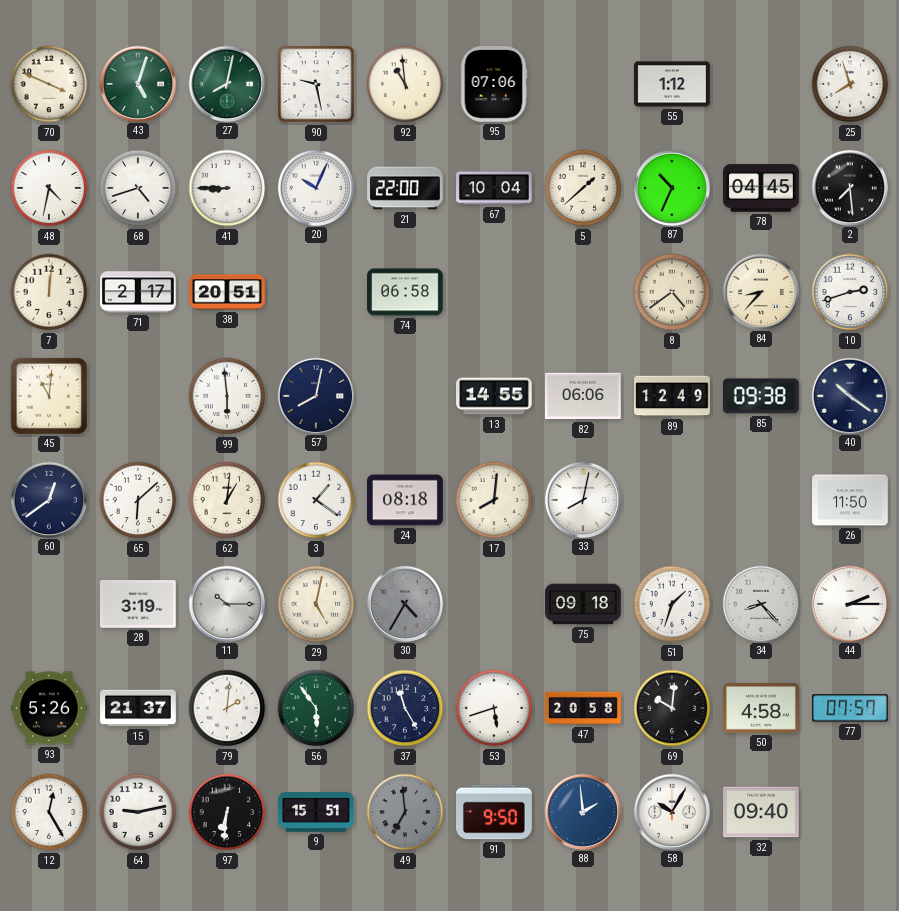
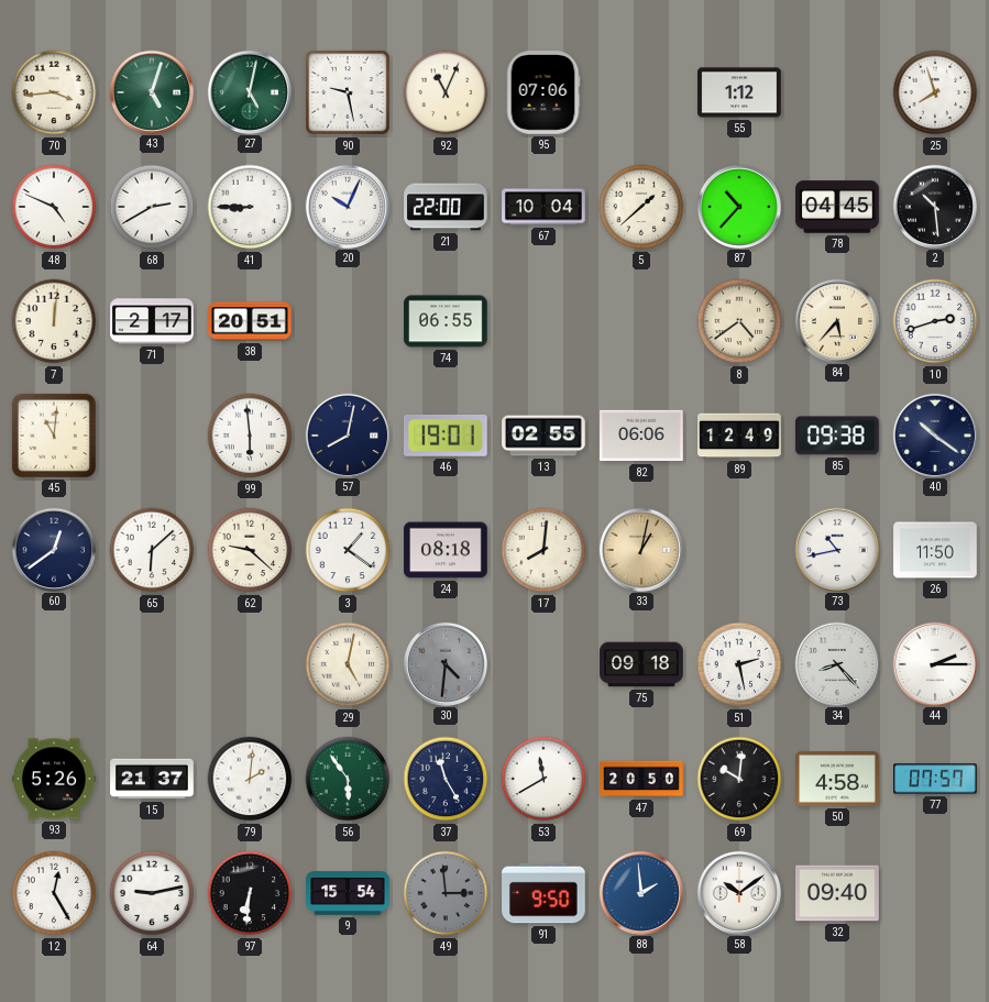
70: 3:49 -> 3:44 (54, 92)
27: 8:02 -> 5:02 (249, 91)
92: 10:59 -> 11:04 (446, 92)
48: 4:32 -> 4:49 (54, 207)
68: 4:42 -> 2:40 (152, 207)
87: 10:34 -> 10:37 (738, 206)
2: 7:29 -> 10:29 (934, 206)
74: 06:58 -> 06:55 (446, 321)
84: 8:37 -> 5:37 (836, 320)
46: none -> 19:01 (446, 437)
13: 14:55 -> 02:55 (543, 436)
62: 1:01 -> 9:22 (250, 550)
33: 8:02 -> 1:02 (640, 549)
33 dial: white -> champagne (640, 549)
73: none -> 10:43 (836, 549)
28: 3:19 -> none (138, 605)
11: 10:15 -> none (226, 603)
30: 4:35 -> 4:31 (444, 663)
51: 1:33 -> 2:28 (739, 664)
53: 5:42 -> 11:40 (543, 779)
47: 20:58 -> 20:50 (641, 779)
9: 15:51 -> 15:54 (348, 893)
49: 6:59 -> 2:59 (446, 893)
58: 10:05 -> 10:09 (738, 892)
